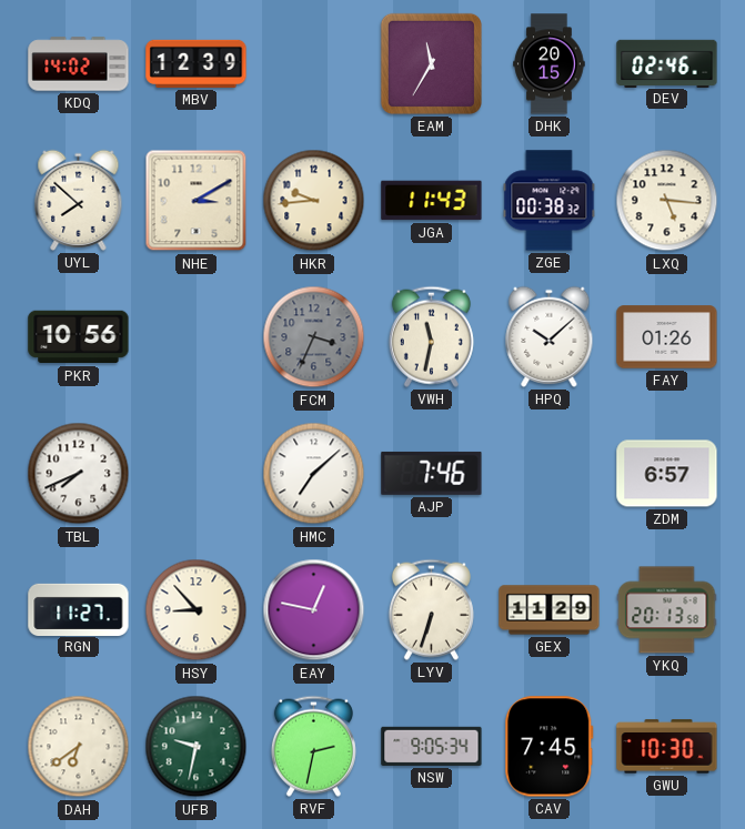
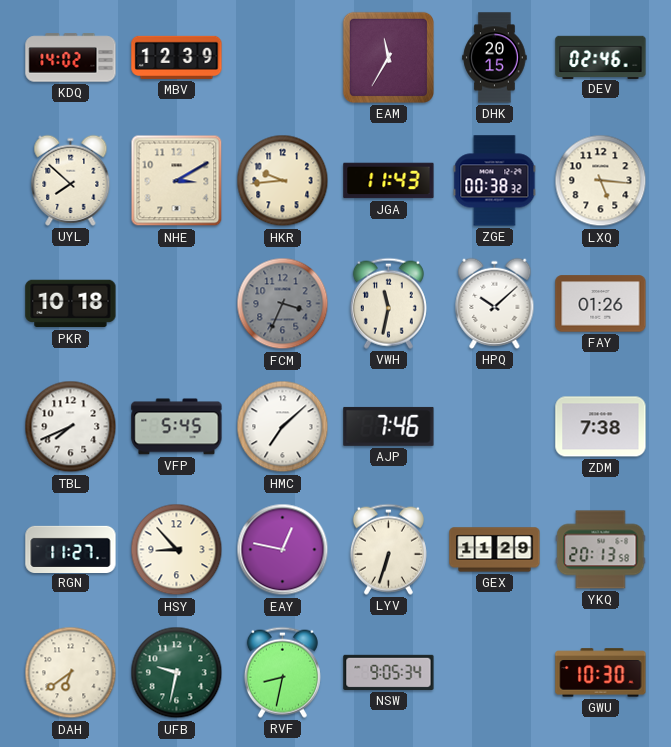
PKR: 10:56 -> 10:18 (71, 304)
VFP: none -> 5:45 (177, 427)
ZDM: 6:57 -> 7:38 (601, 427)
RVF: 2:32 -> 8:32 (282, 672)
CAV: 7:45 -> none (550, 747)
